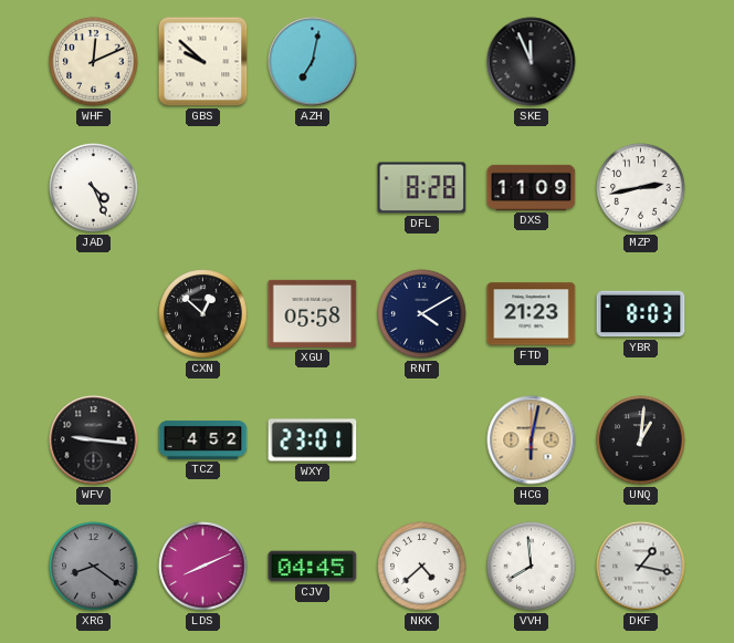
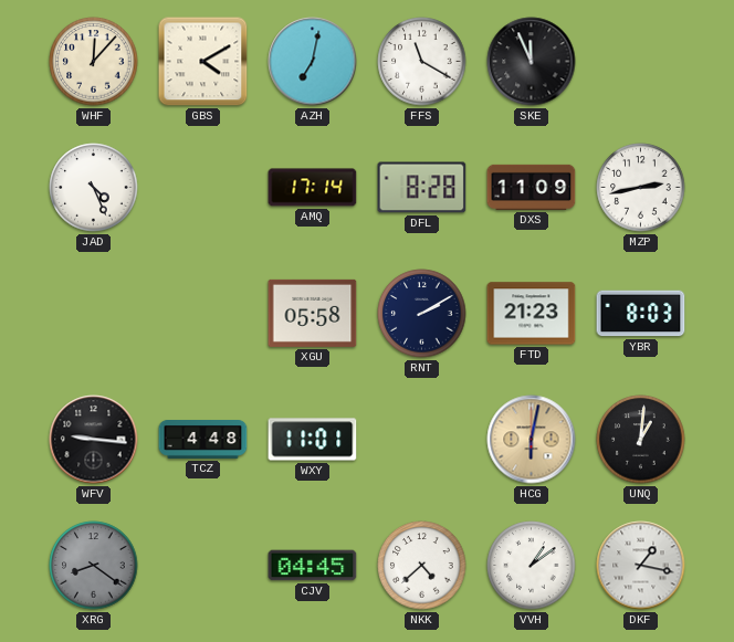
WHF: 12:11 -> 12:07 (94, 62)
GBS: 9:52 -> 4:10 (203, 62)
FFS: none -> 11:20 (422, 62)
AMQ: none -> 17:14 (313, 188)
CXN: 12:52 -> none (203, 314)
RNT: 4:10 -> 2:10 (422, 314)
TCZ: 4:52 -> 4:48 (203, 440)
WXY: 23:01 -> 11:01 (313, 440)
LDS: 8:11 -> none (203, 567)
VVH: 7:59 -> 1:09 (532, 566)
